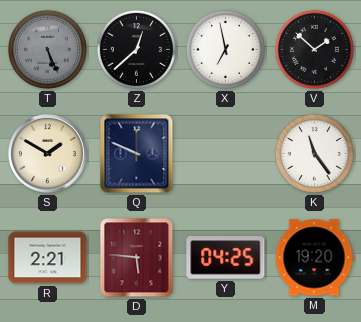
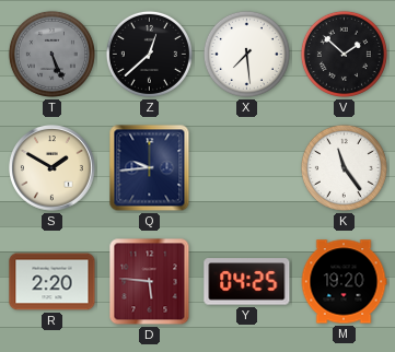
X: 6:58 -> 7:29 (246, 54)
Q: 9:49 -> 9:44 (150, 168)
R: 2:21 -> 2:20 (53, 282)
